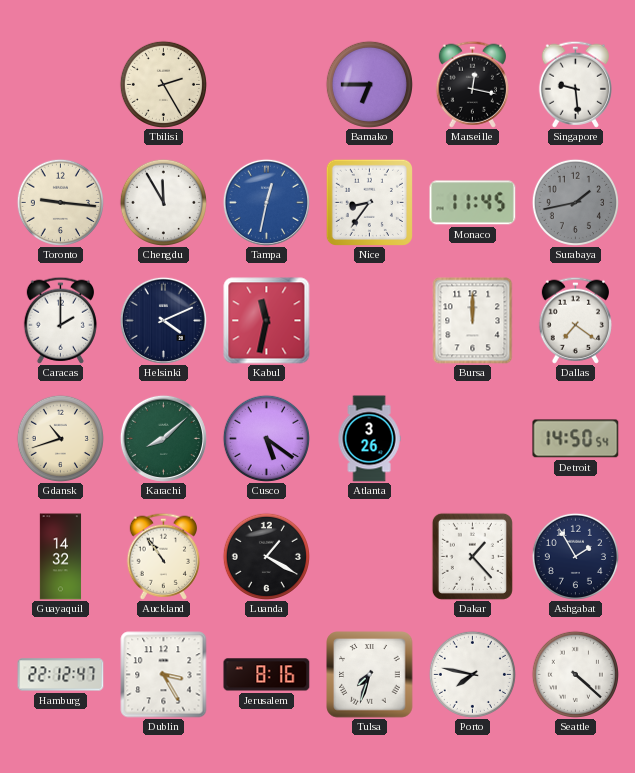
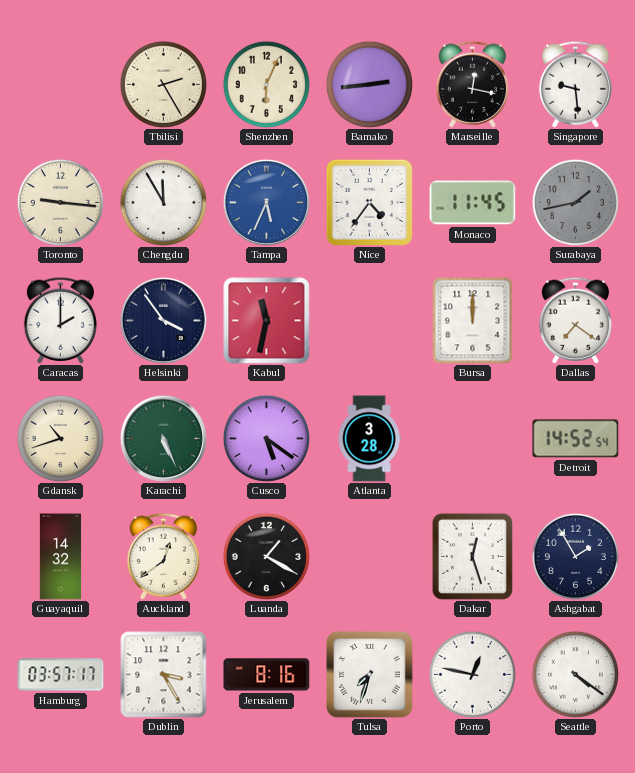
Shenzhen: none -> 6:04 (266, 84)
Bamako: 6:45 -> 2:44 (369, 84)
Tampa: 12:32 -> 5:34 (266, 202)
Nice: 8:36 -> 4:36 (369, 202)
Helsinki: 4:11 -> 3:54 (163, 320)
Karachi: 8:08 -> 5:26 (163, 438)
Atlanta: 3:26 -> 3:28 (369, 439)
Detroit: 14:50 -> 14:52 (576, 439)
Auckland: 10:54 -> 12:39 (163, 556)
Dakar: 1:23 -> 12:27 (472, 556)
Hamburg: 22:12 -> 03:57 (61, 675)
Porto: 7:47 -> 12:47 (472, 674)
Seattle: 4:22 -> 4:21 (575, 674)
